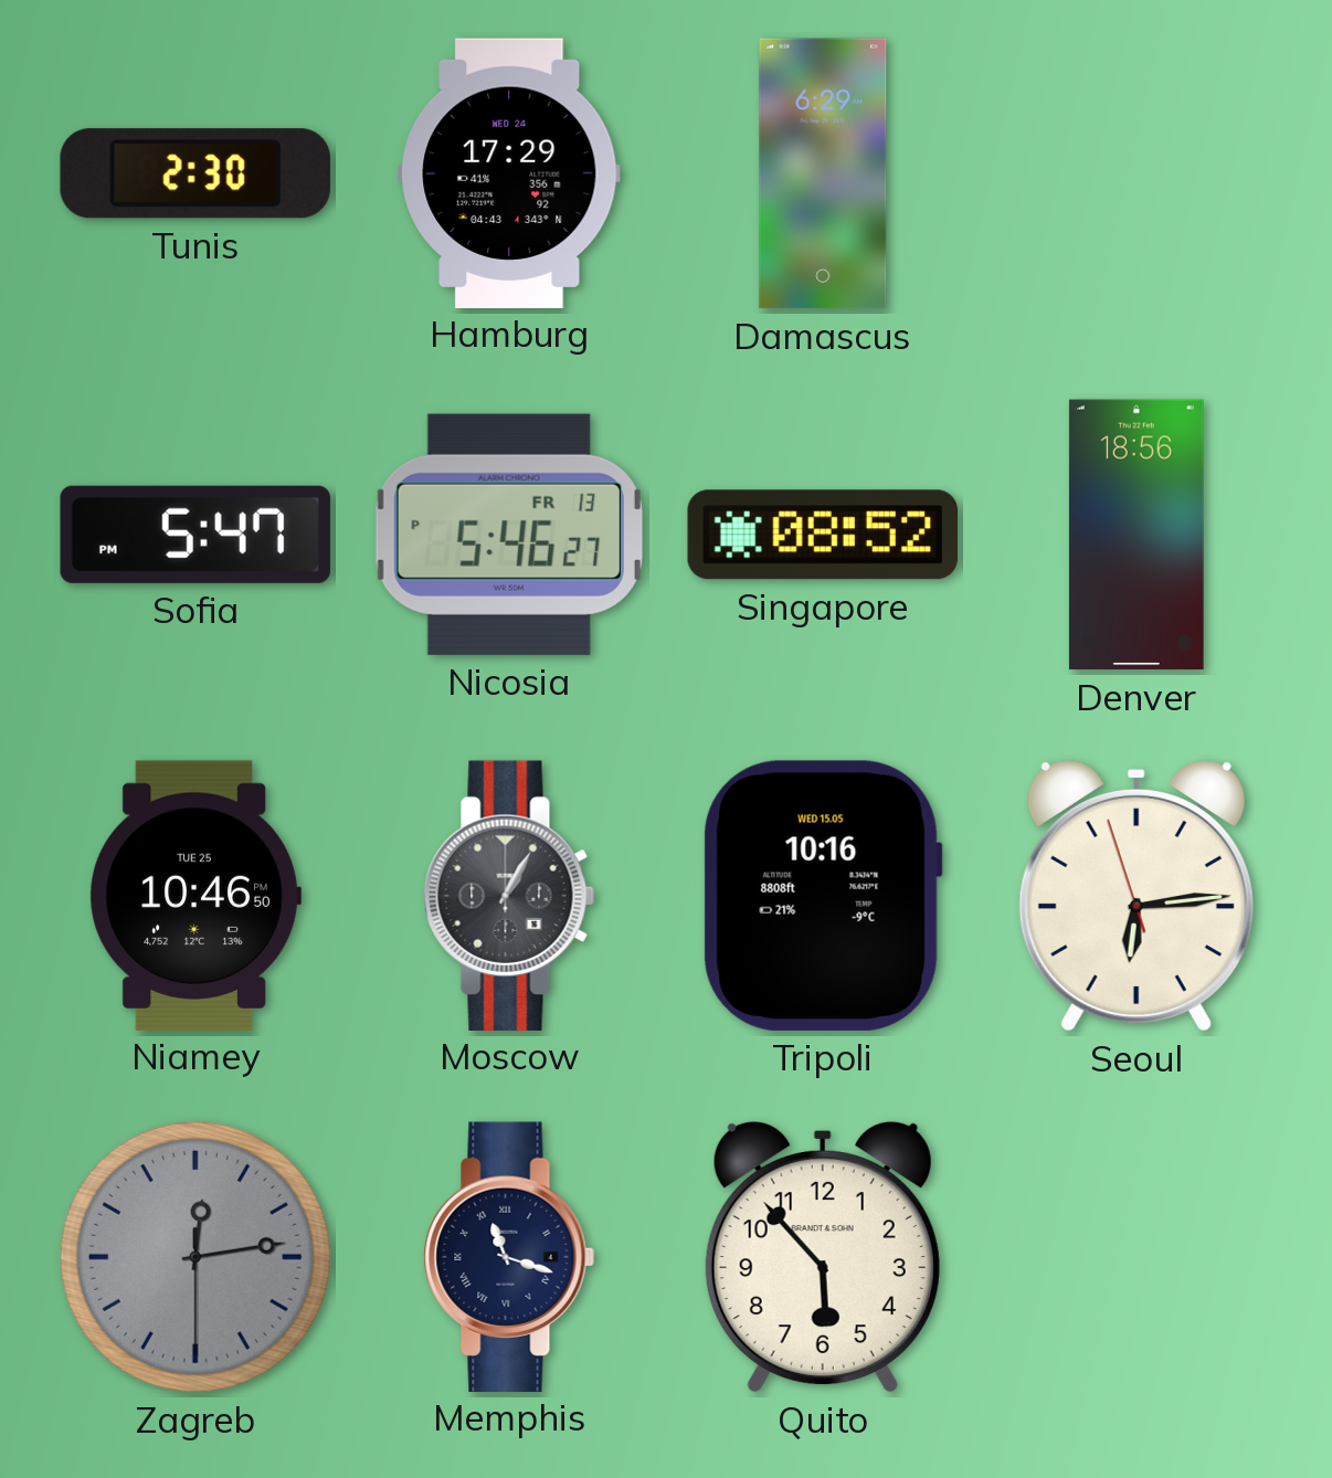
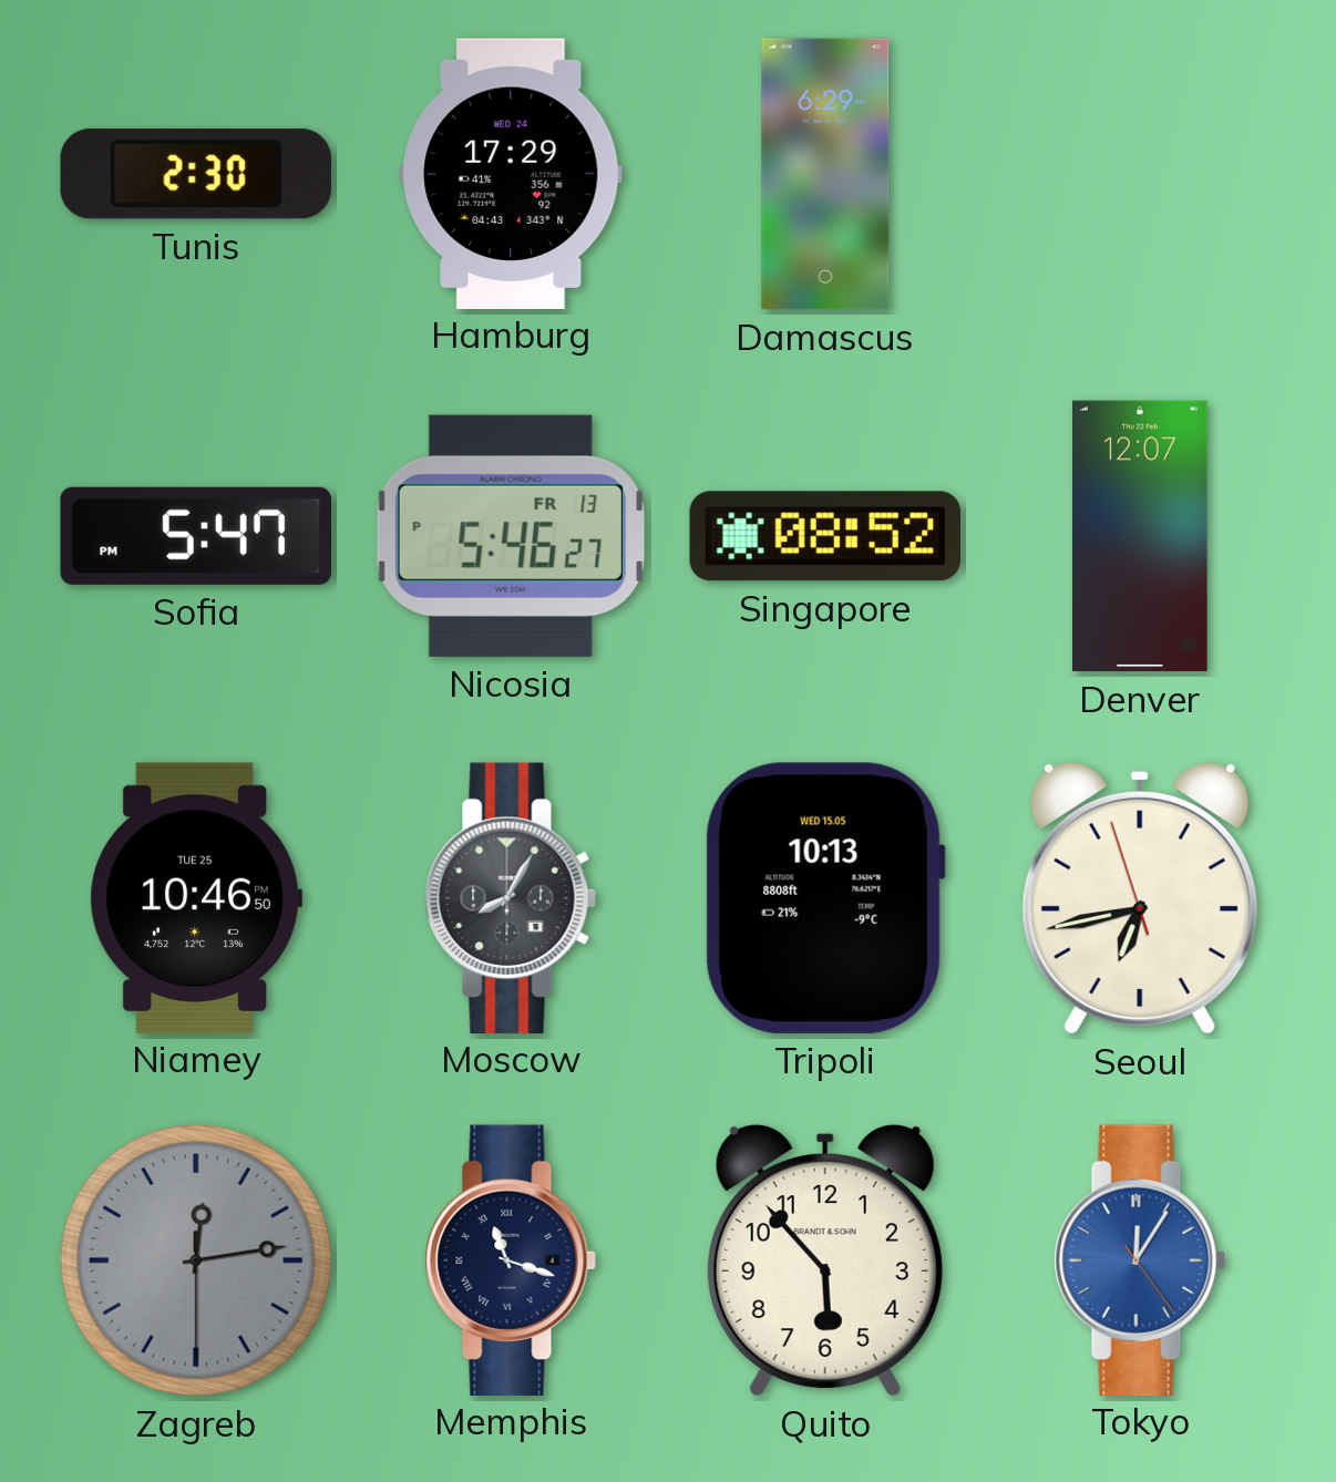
Denver: 18:56 -> 12:07 (1140, 536)
Moscow: 1:05 -> 8:05 (511, 897)
Tripoli: 10:16 -> 10:13 (825, 898)
Seoul: 6:13 -> 6:42 (1140, 898)
Tokyo: none -> 12:05 (1140, 1259)
